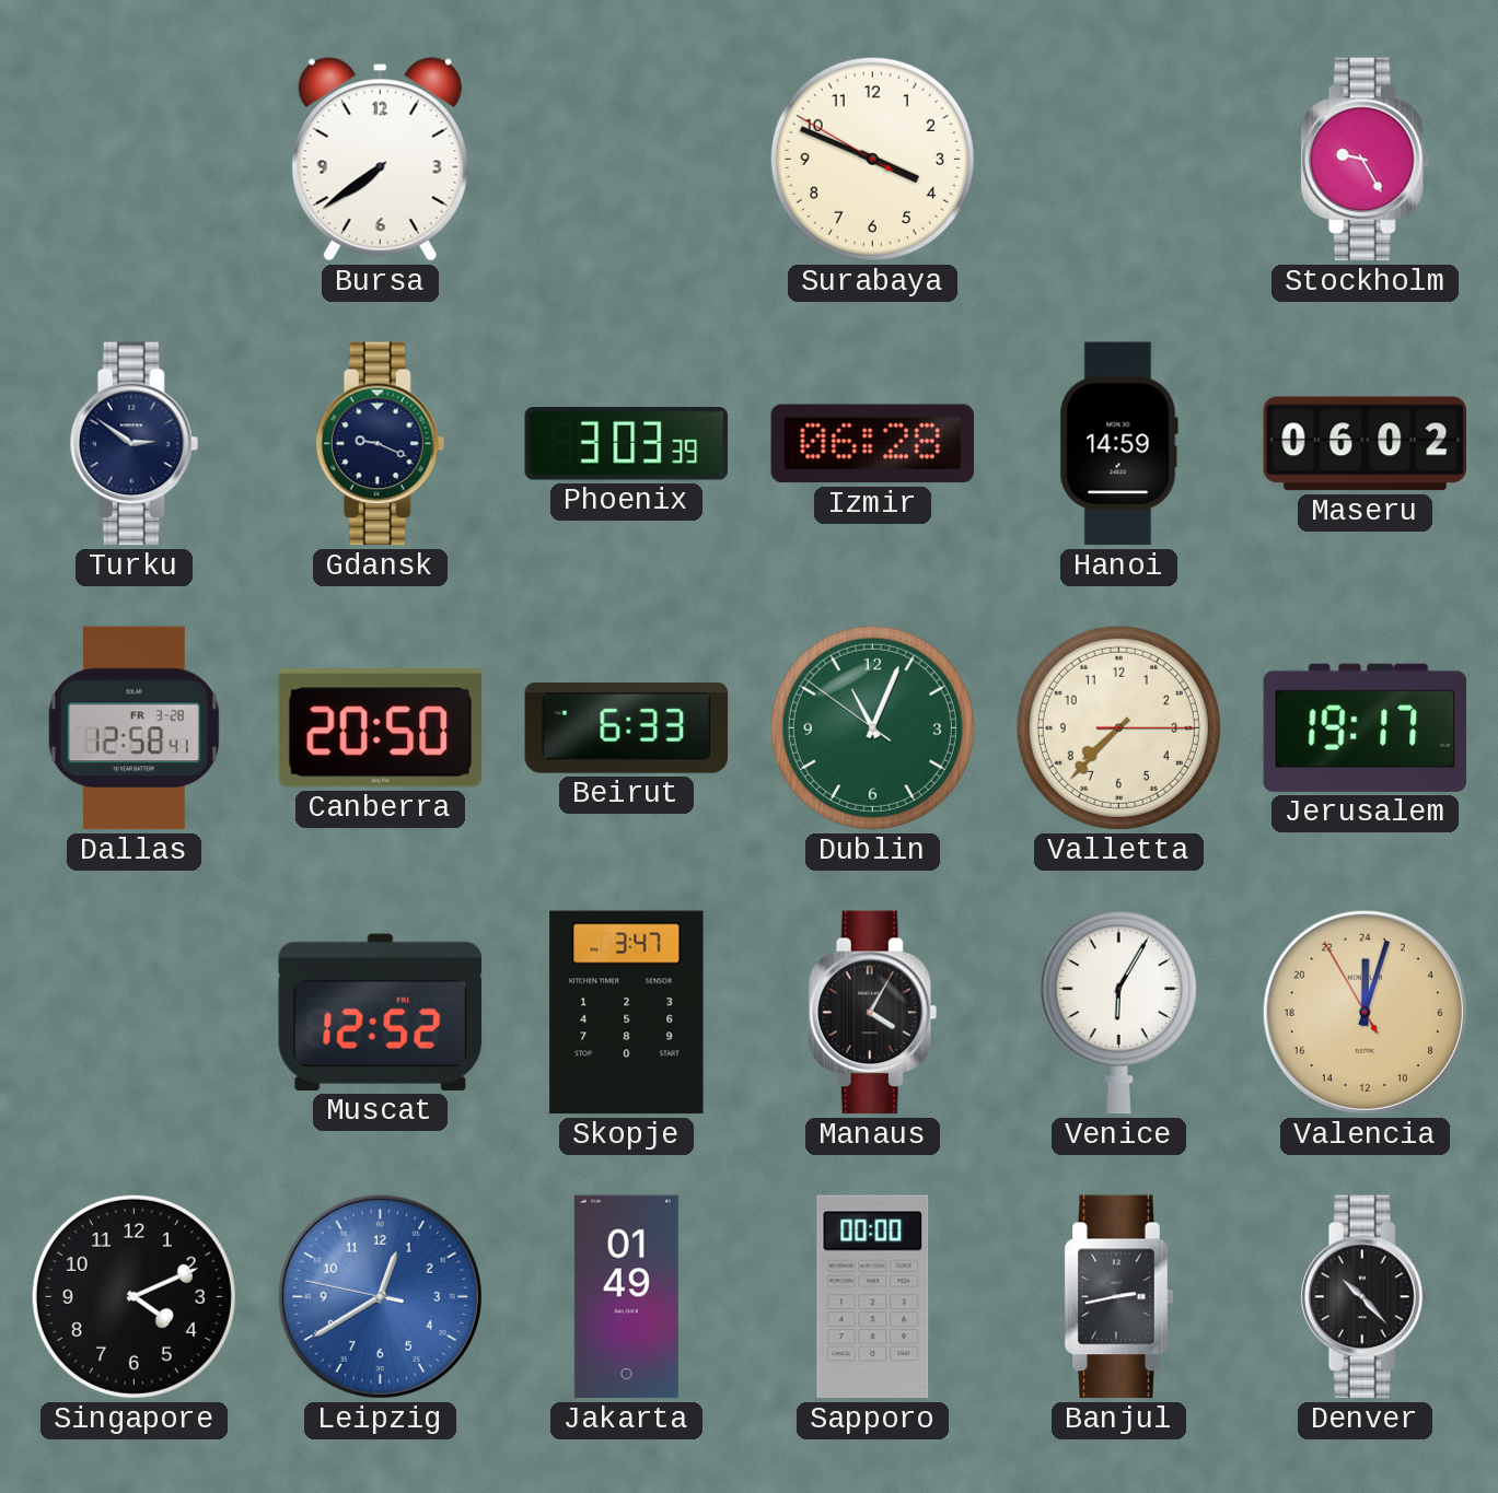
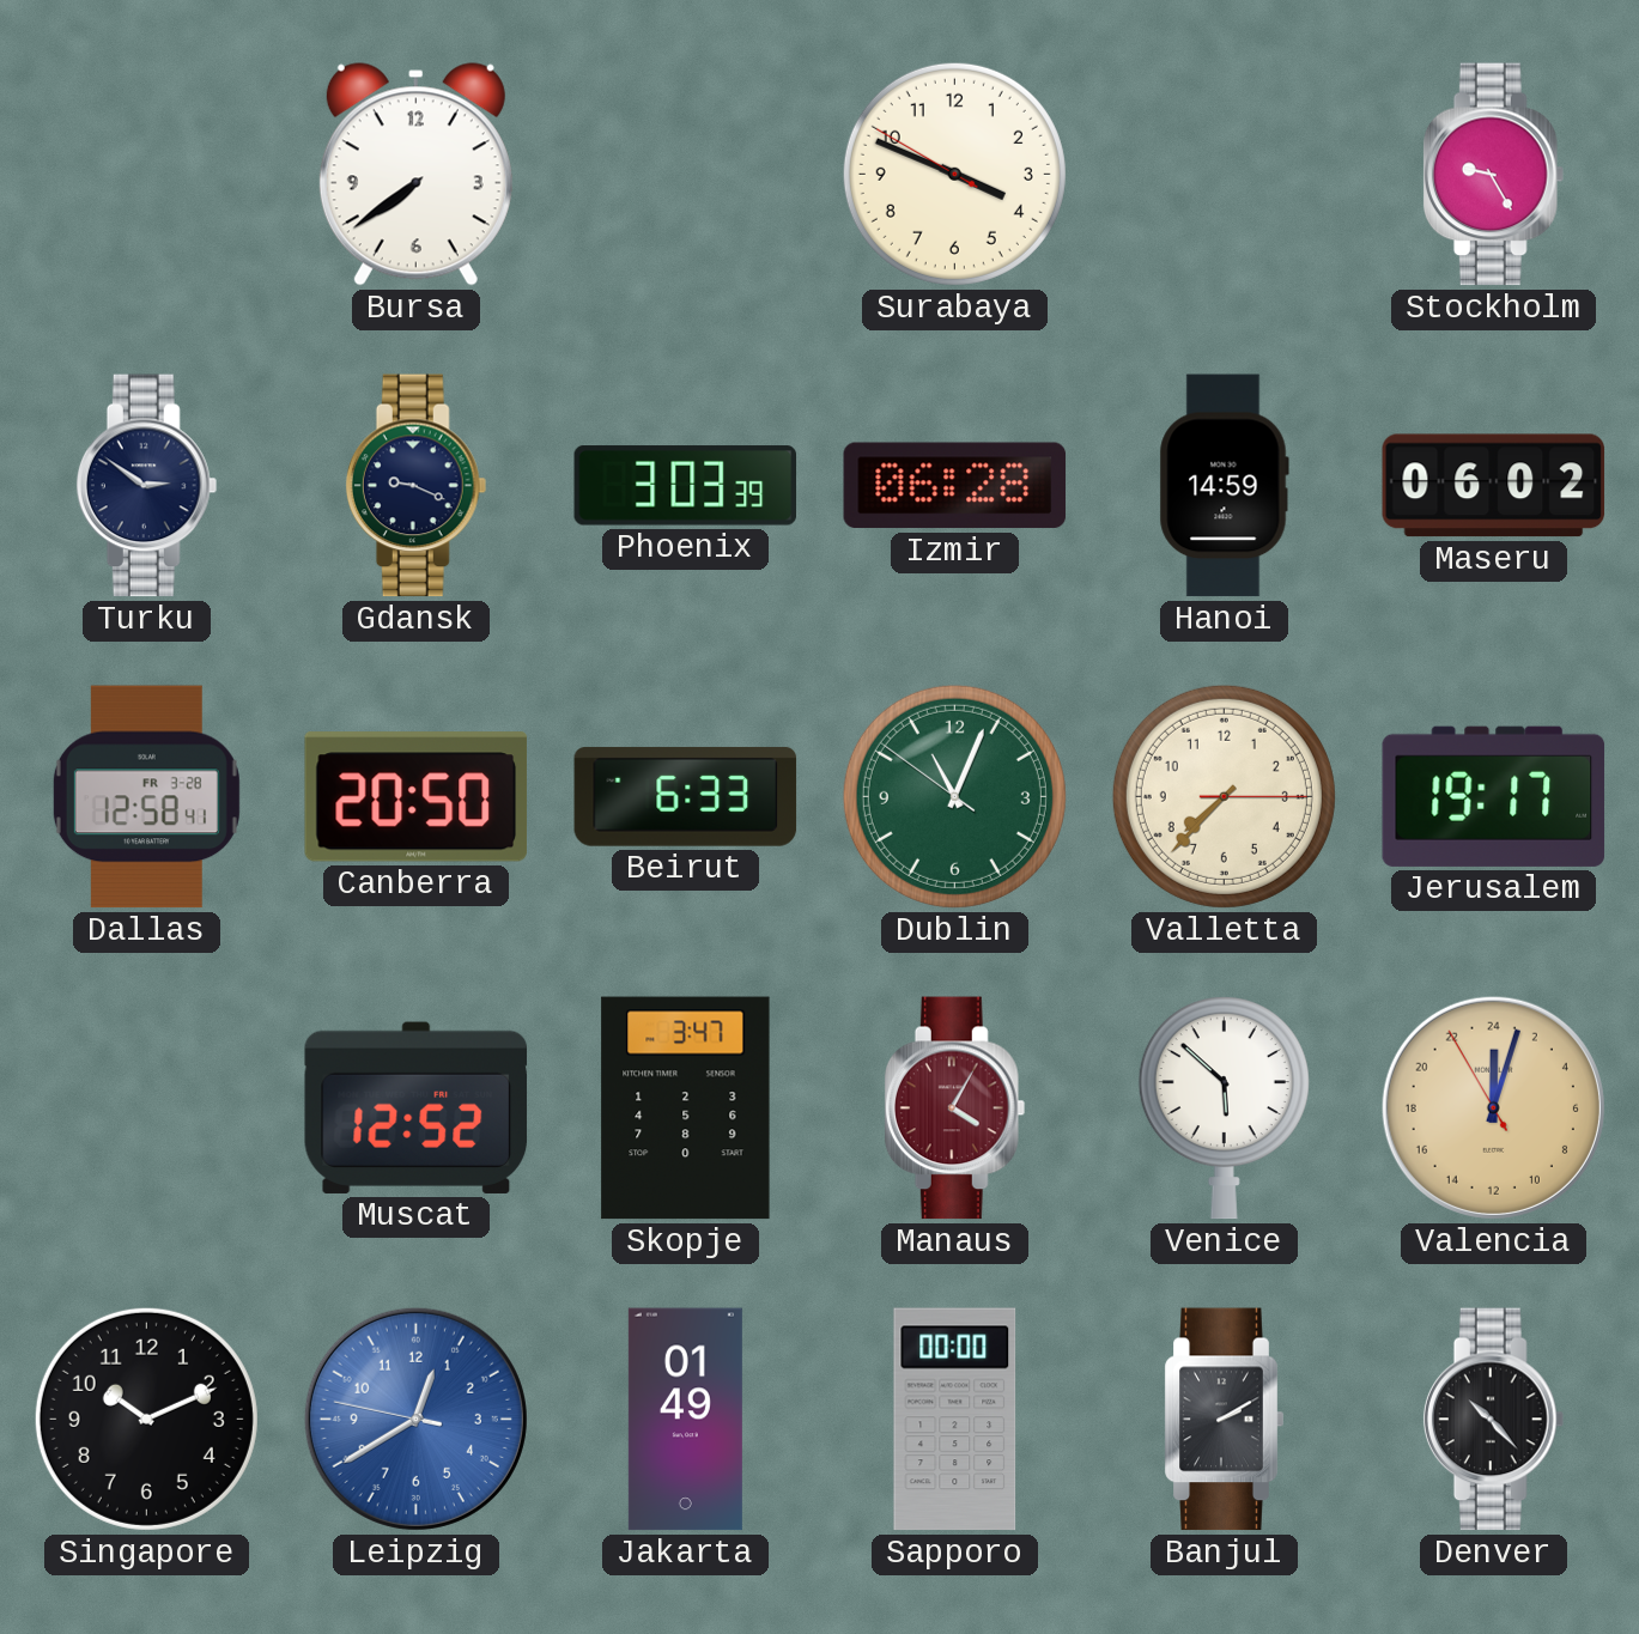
Manaus dial: black -> burgundy (955, 1108)
Venice: 6:05 -> 5:52 (1224, 1108)
Singapore: 4:11 -> 10:11 (146, 1419)
Banjul: 2:43 -> 2:10 (1224, 1420)
